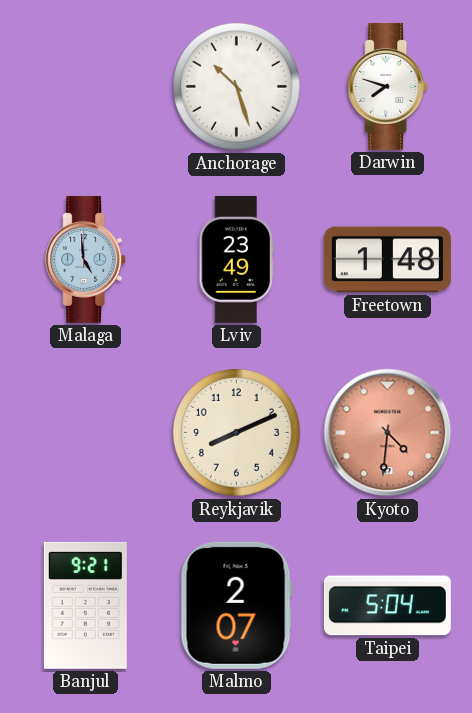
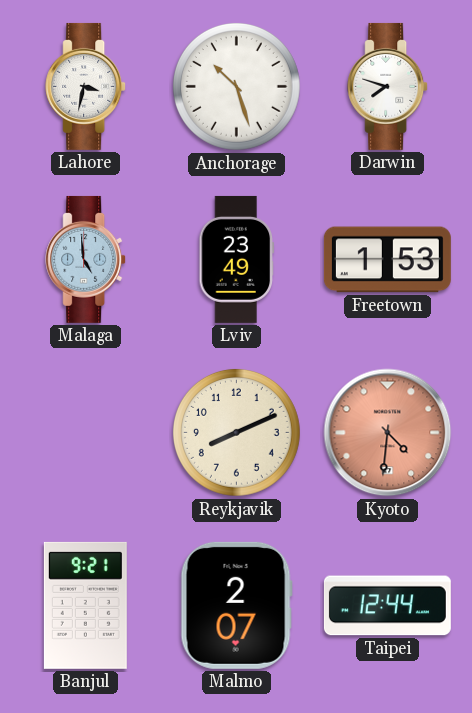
Lahore: none -> 3:32 (86, 86)
Freetown: 1:48 -> 1:53 (387, 260)
Taipei: 5:04 -> 12:44 (387, 606)
